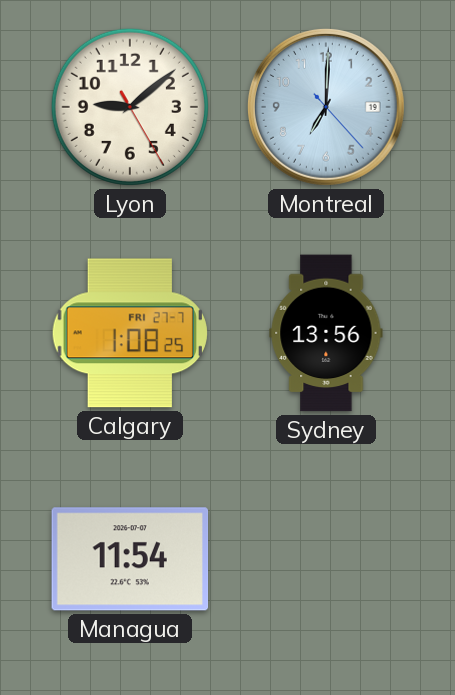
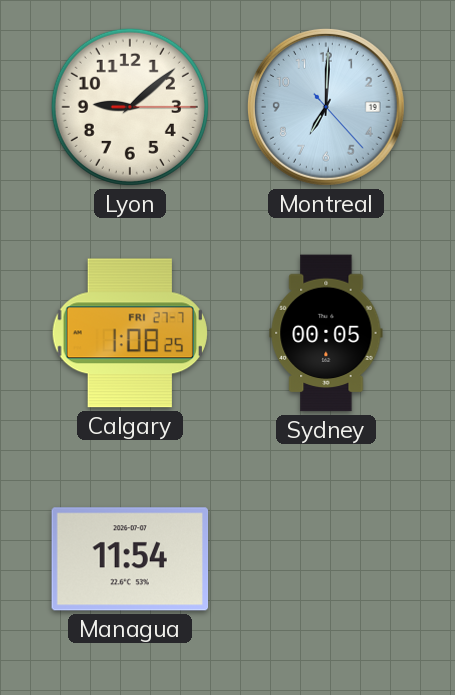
Lyon: 9:08:25 -> 9:08:15 (130, 107)
Sydney: 13:56 -> 00:05 (326, 333)
